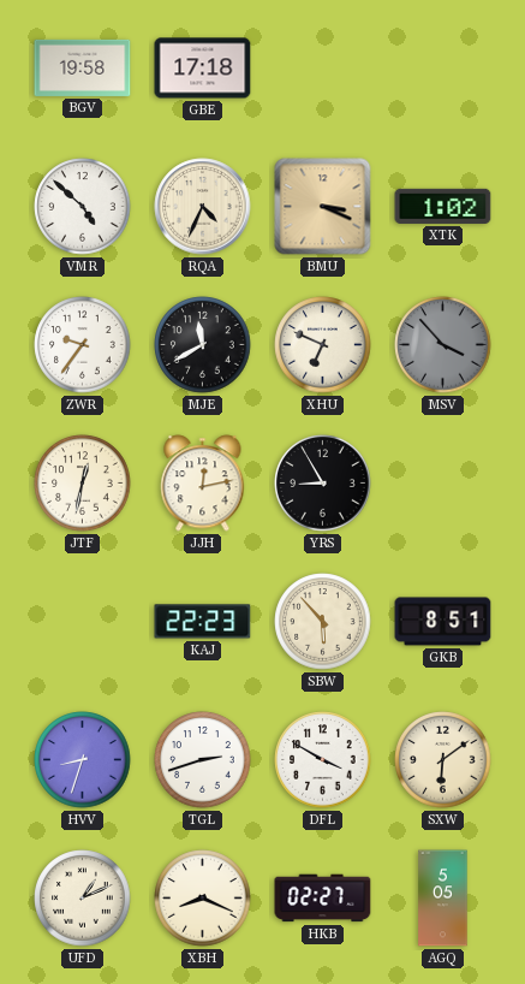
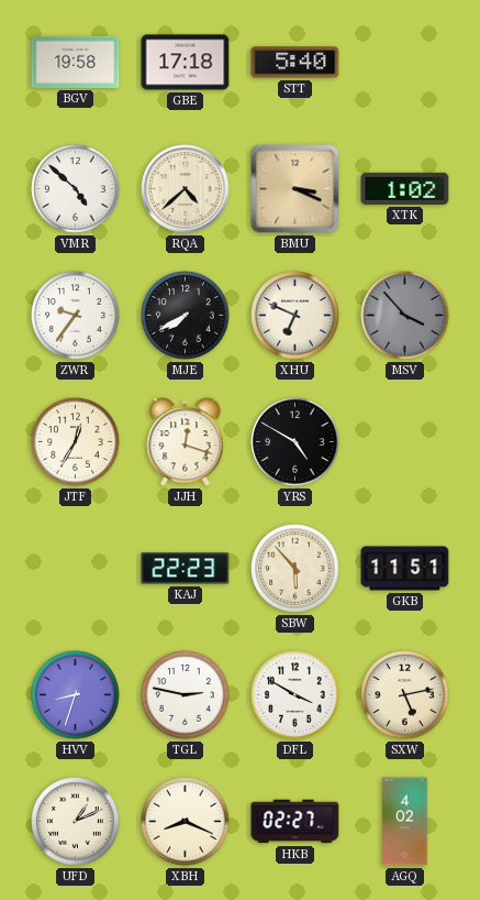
STT: none -> 5:40 (295, 63)
RQA: 4:34 -> 4:38 (186, 189)
MJE: 11:40 -> 7:40 (186, 316)
JTF: 12:32 -> 12:35 (76, 442)
JJH: 12:13 -> 12:18 (186, 442)
YRS: 8:55 -> 4:50 (295, 442)
GKB: 8:51 -> 11:51 (405, 569)
TGL: 2:42 -> 2:47 (186, 695)
SXW: 6:09 -> 5:13 (405, 695)
AGQ: 5:05 -> 4:02 (405, 822)
